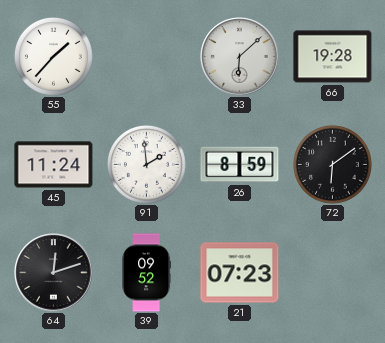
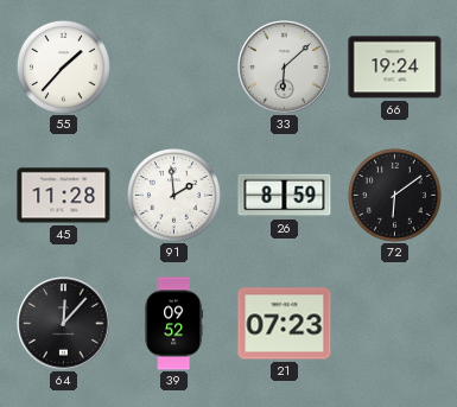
66: 19:28 -> 19:24 (395, 68)
45: 11:24 -> 11:28 (64, 196)
64: 12:12 -> 12:07 (64, 324)
